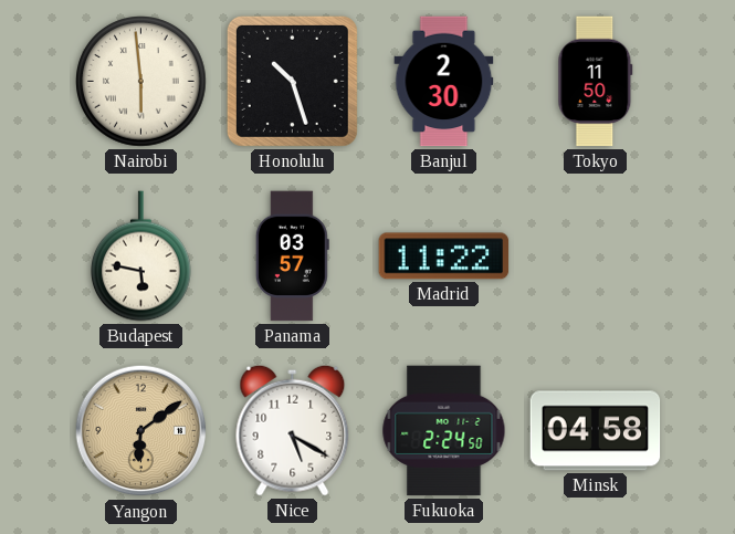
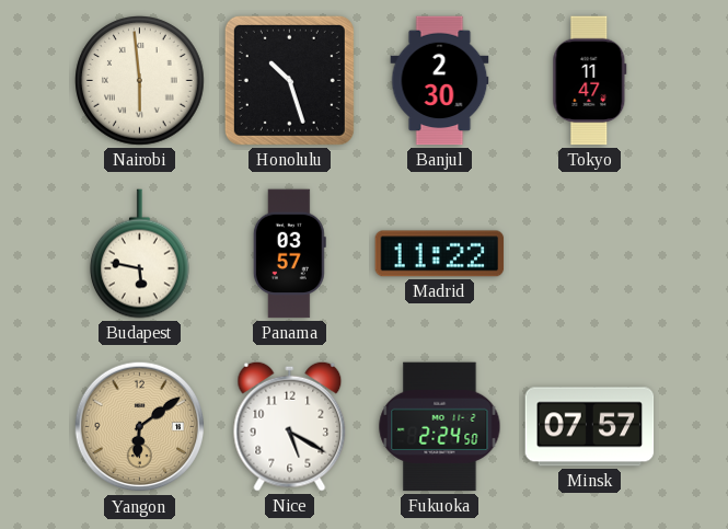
Tokyo: 11:50 -> 11:47 (590, 81)
Minsk: 04:58 -> 07:57 (590, 427)
